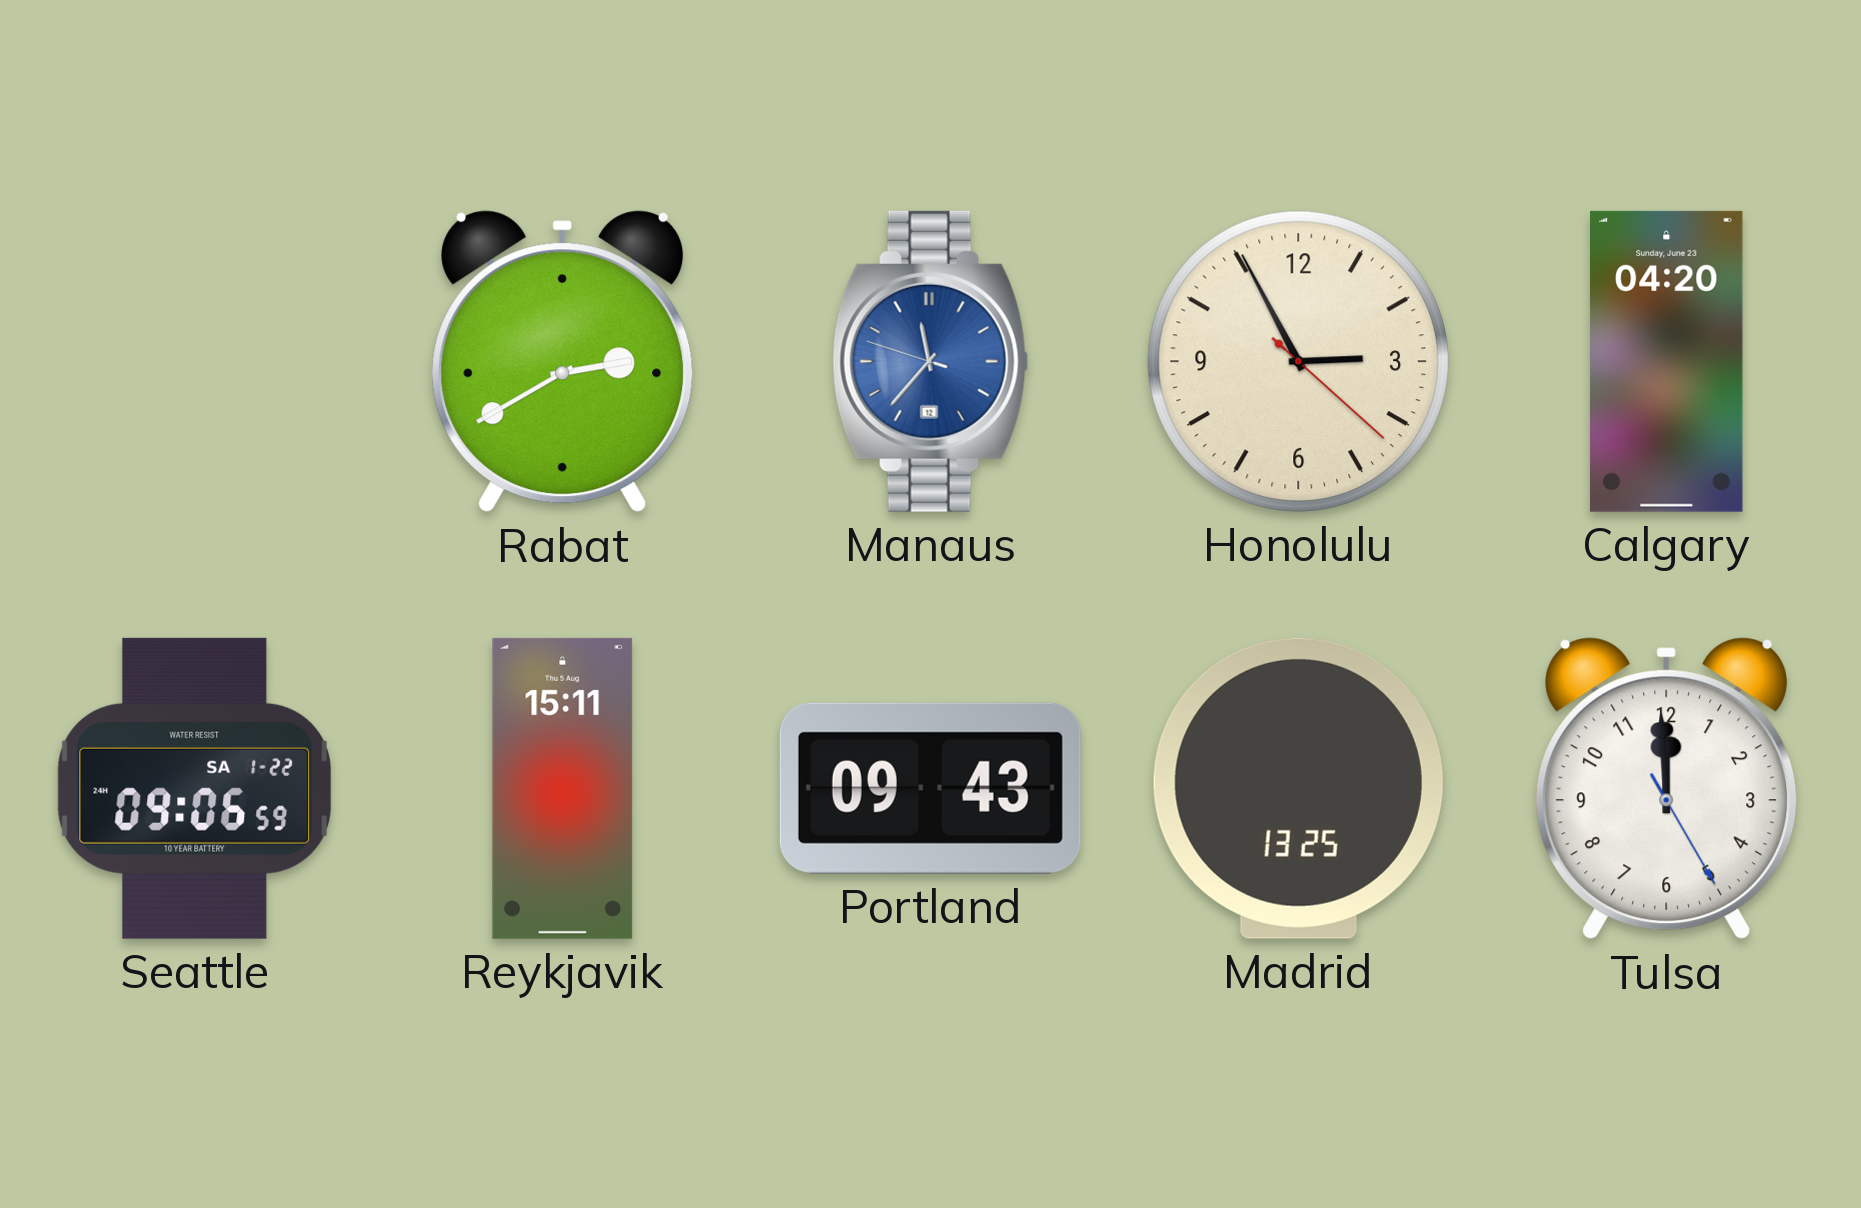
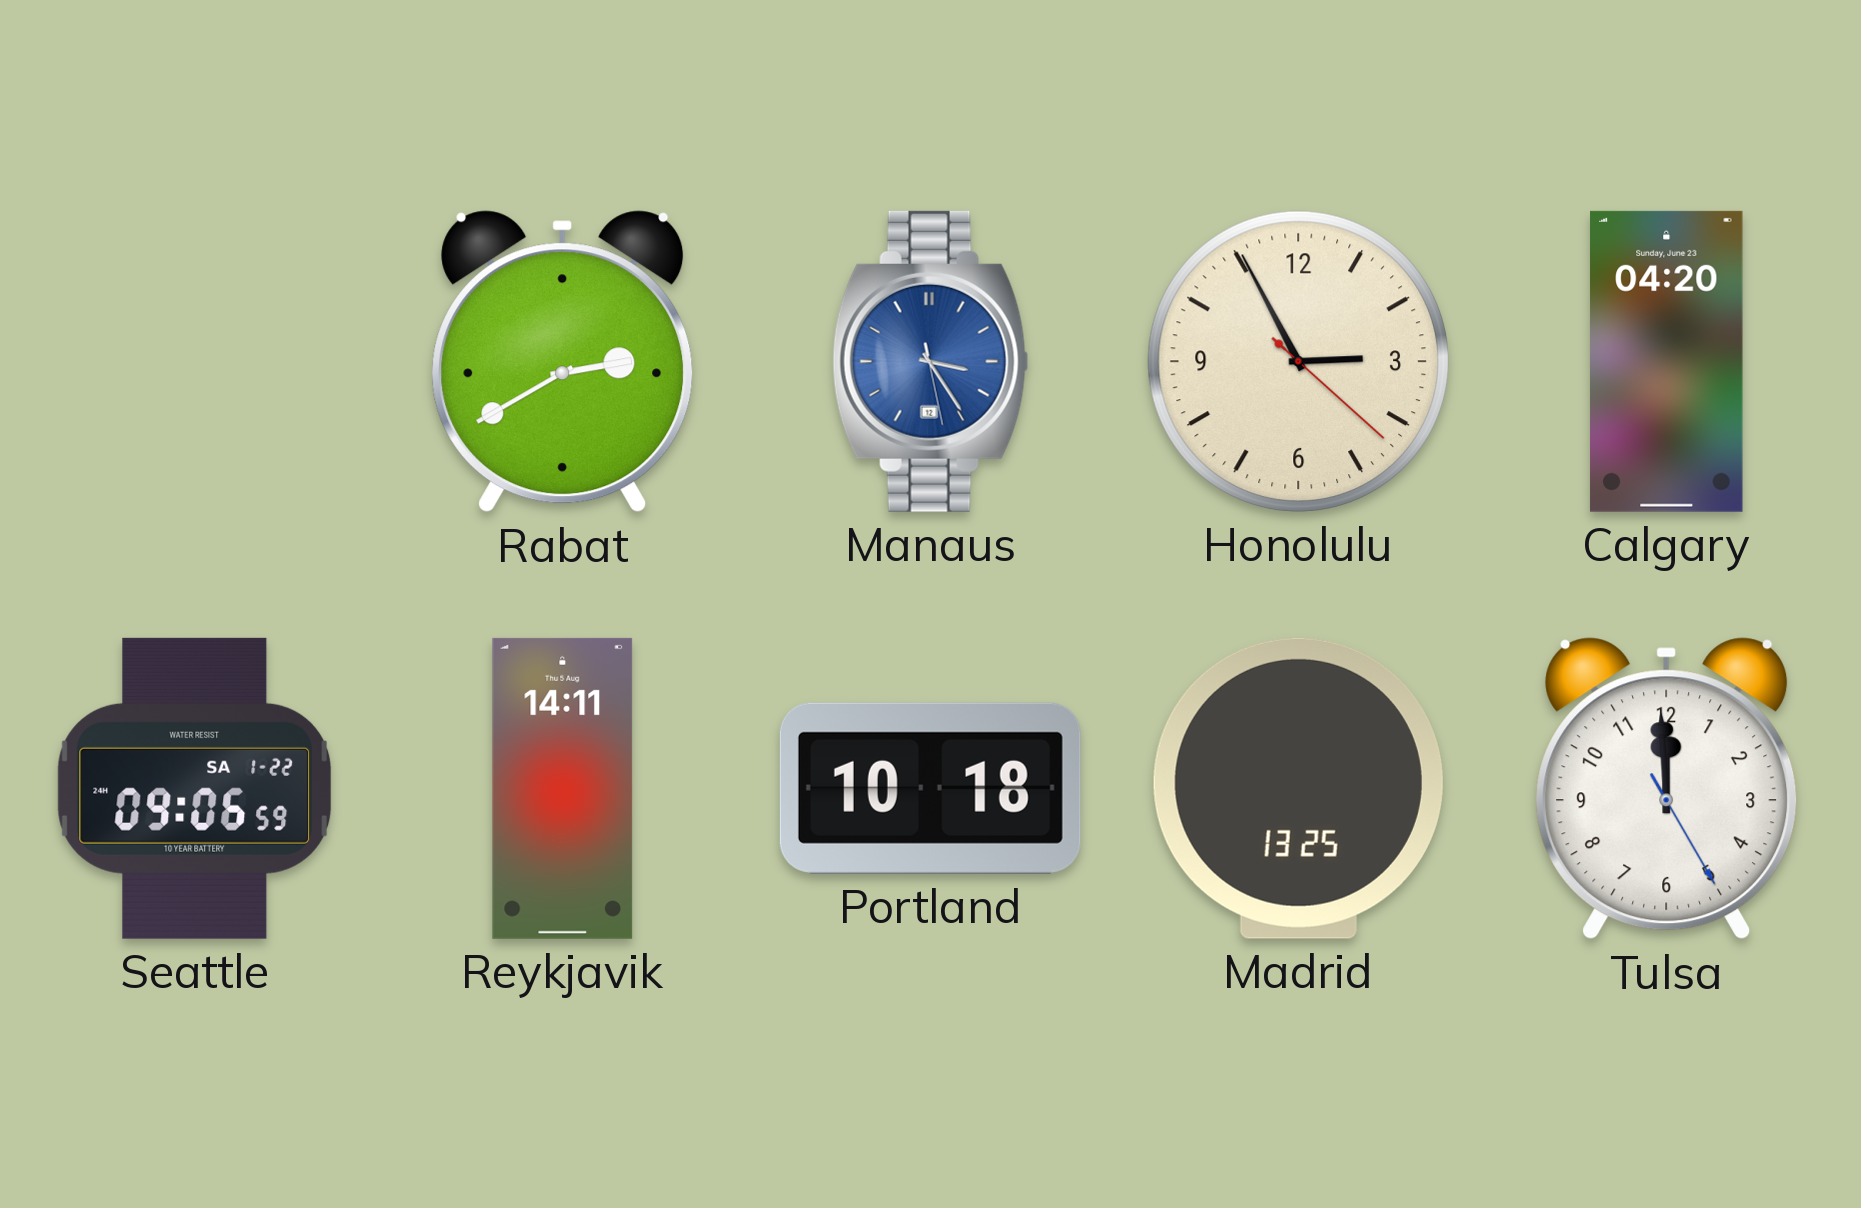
Manaus: 11:36 -> 3:24 (931, 361)
Reykjavik: 15:11 -> 14:11 (563, 788)
Portland: 09:43 -> 10:18 (930, 788)
